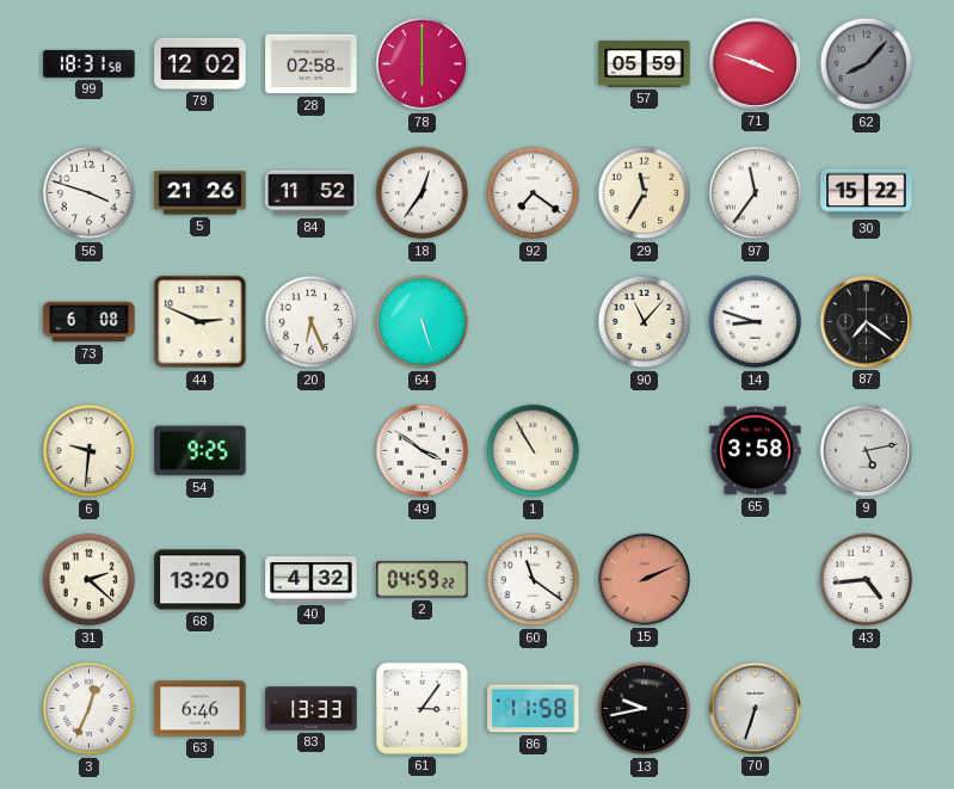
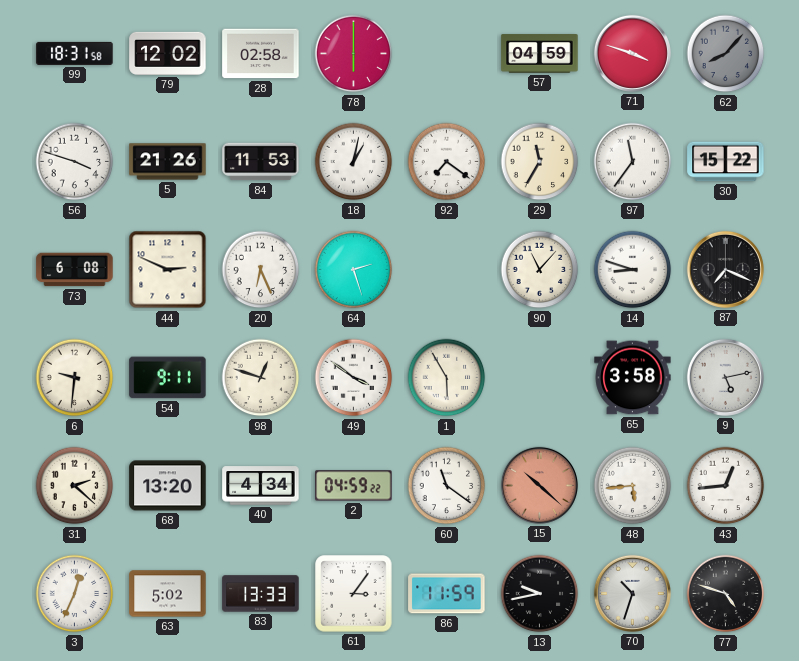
57: 05:59 -> 04:59 (540, 54)
84: 11:52 -> 11:53 (261, 162)
18: 12:36 -> 1:02 (354, 162)
64: 5:27 -> 2:27 (354, 270)
87: 7:21 -> 7:19 (725, 269)
54: 9:25 -> 9:11 (168, 378)
98: none -> 12:48 (261, 378)
1: 10:55 -> 5:55 (447, 378)
40: 4:32 -> 4:34 (261, 486)
15: 2:11 -> 10:22 (539, 485)
48: none -> 5:44 (633, 486)
43: 4:44 -> 12:44 (726, 486)
63: 6:46 -> 5:02 (168, 594)
86: 11:58 -> 11:59 (447, 594)
70: 6:33 -> 10:33 (632, 593)
77: none -> 4:48 (726, 594)
